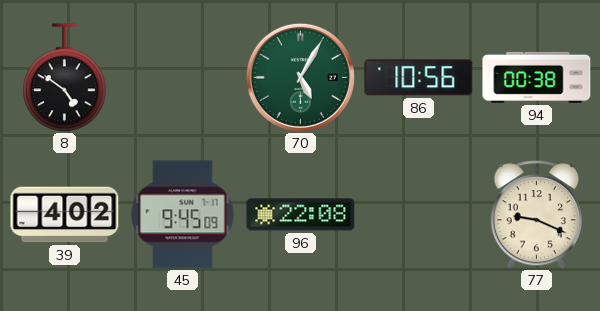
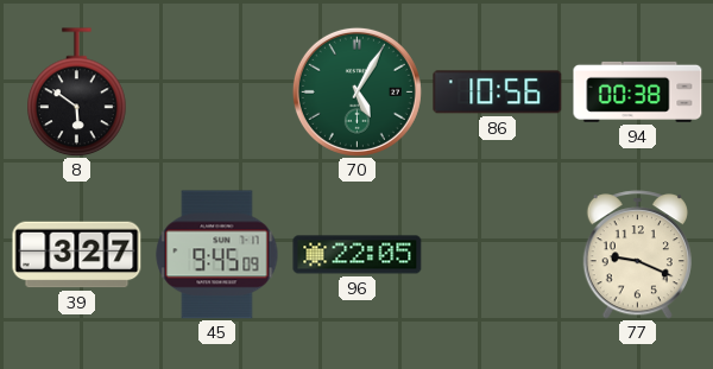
8: 4:51 -> 5:51 (77, 93)
39: 4:02 -> 3:27 (77, 255)
96: 22:08 -> 22:05 (358, 255)
